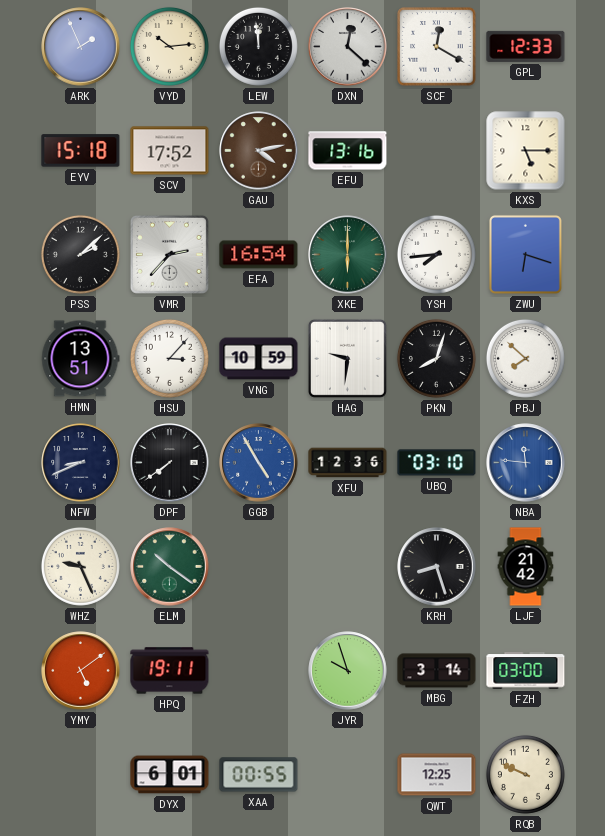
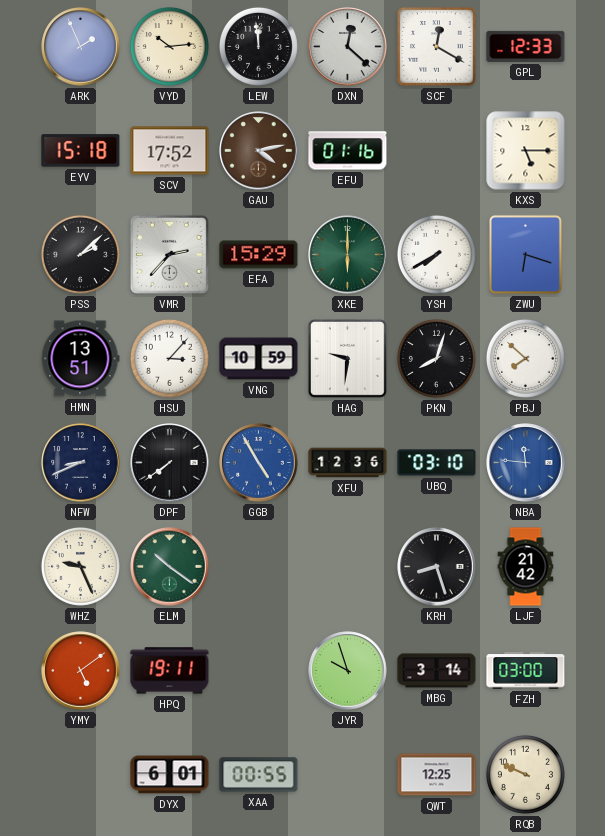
EFU: 13:16 -> 01:16 (348, 151)
EFA: 16:54 -> 15:29 (259, 255)
YSH: 7:44 -> 7:40 (436, 254)
